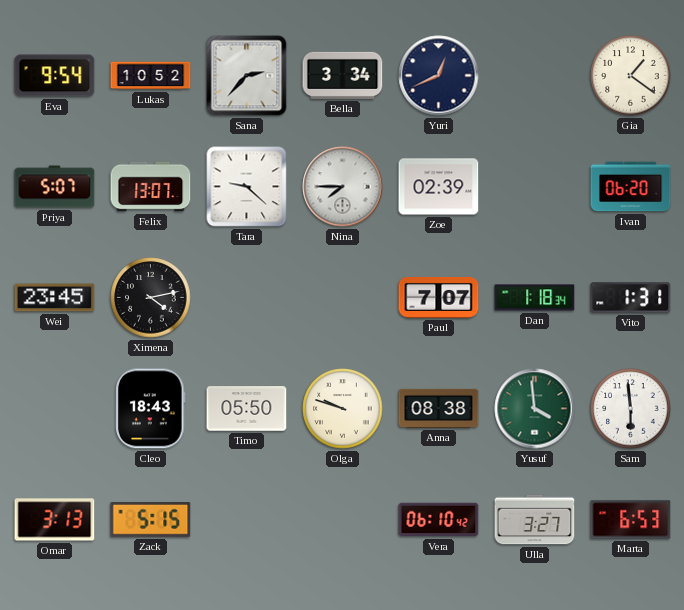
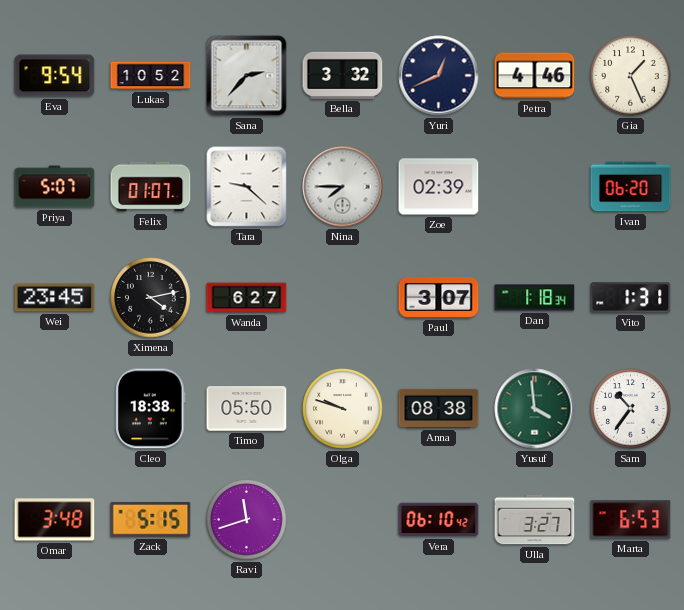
Bella: 3:34 -> 3:32 (343, 75)
Petra: none -> 4:46 (535, 76)
Gia: 1:21 -> 1:26 (631, 76)
Felix: 13:07 -> 01:07 (151, 187)
Wanda: none -> 6:27 (247, 298)
Paul: 7:07 -> 3:07 (439, 298)
Cleo: 18:43 -> 18:38 (151, 409)
Sam: 5:59 -> 10:36 (631, 409)
Omar: 3:13 -> 3:48 (55, 520)
Ravi: none -> 11:42 (247, 520)
